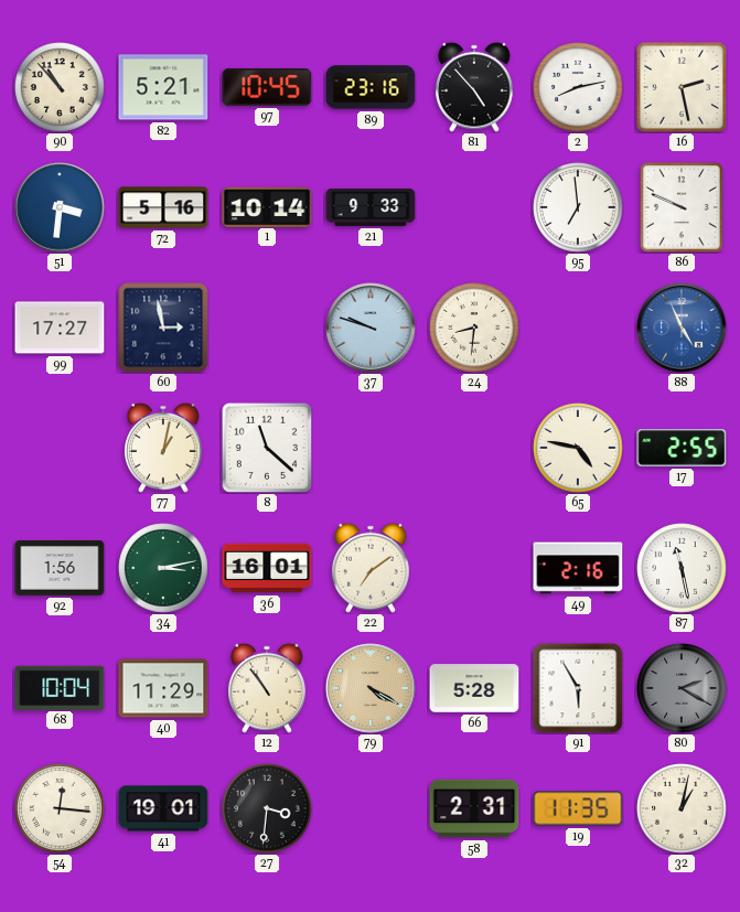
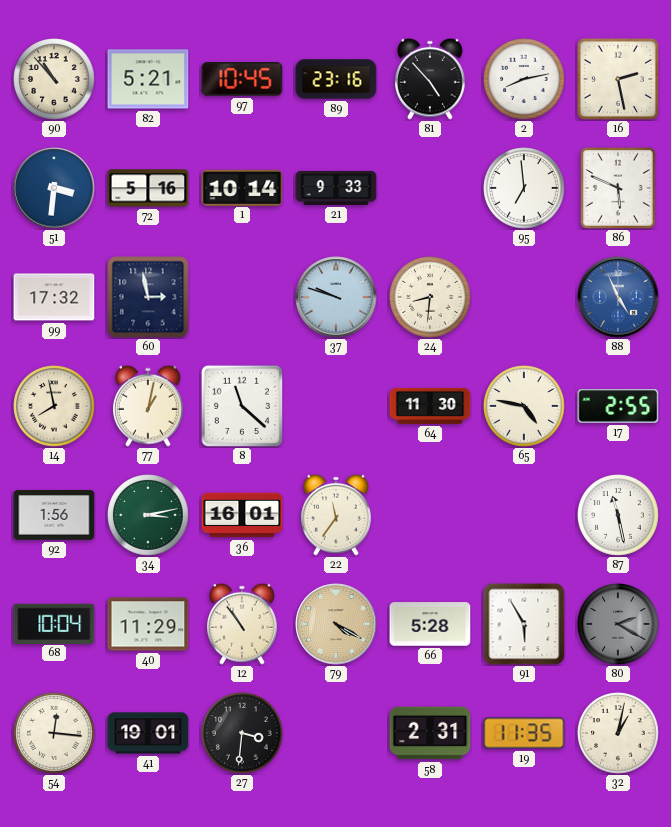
86: 9:49 -> 5:49 (618, 188)
99: 17:27 -> 17:32 (54, 297)
14: none -> 7:58 (54, 406)
64: none -> 11:30 (430, 406)
22: 7:09 -> 11:36 (337, 515)
49: 2:16 -> none (578, 568)
